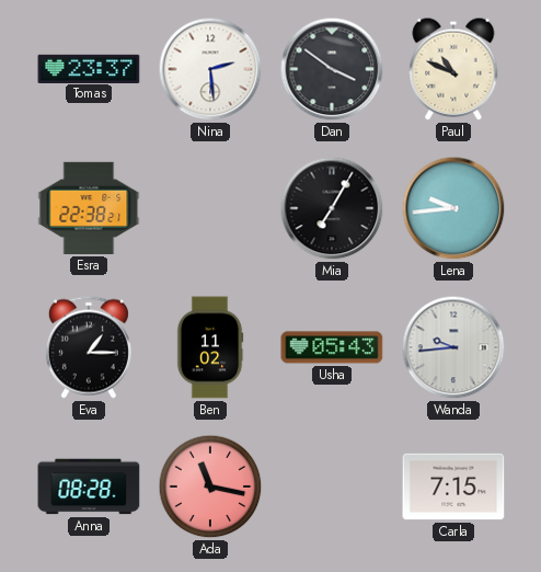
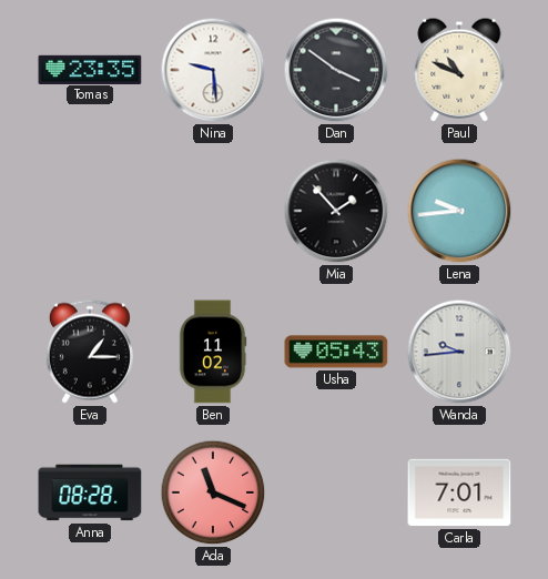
Tomas: 23:37 -> 23:35 (90, 69)
Nina: 2:29 -> 9:29 (213, 70)
Esra: 22:38 -> none (89, 208)
Mia: 7:05 -> 1:53 (336, 211)
Ada: 11:17 -> 11:19 (213, 492)
Carla: 7:15 -> 7:01 (459, 492)
